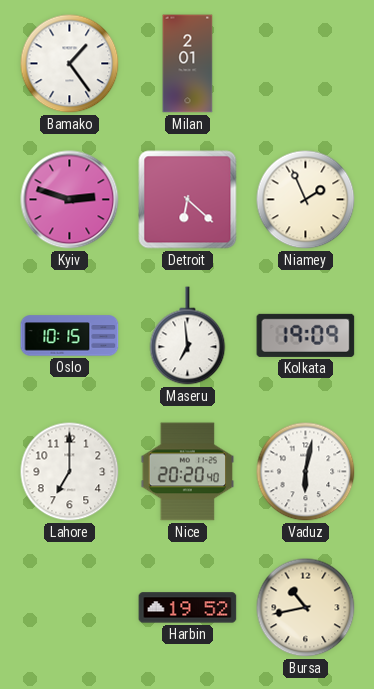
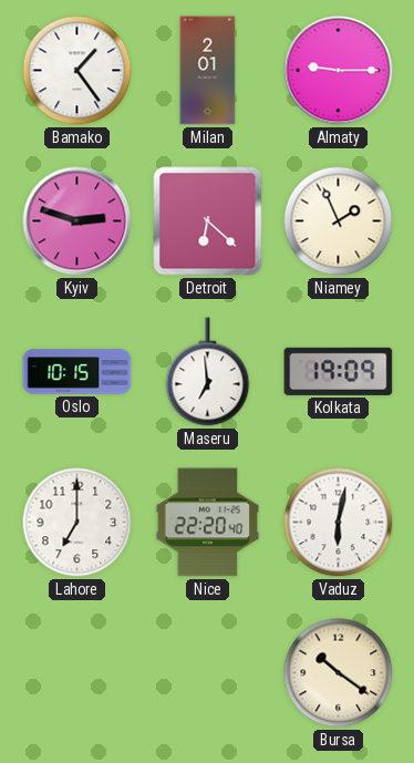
Almaty: none -> 9:15 (339, 71)
Nice: 20:20 -> 22:20 (208, 523)
Harbin: 19:52 -> none (188, 608)
Bursa: 10:43 -> 10:21 (339, 673)
